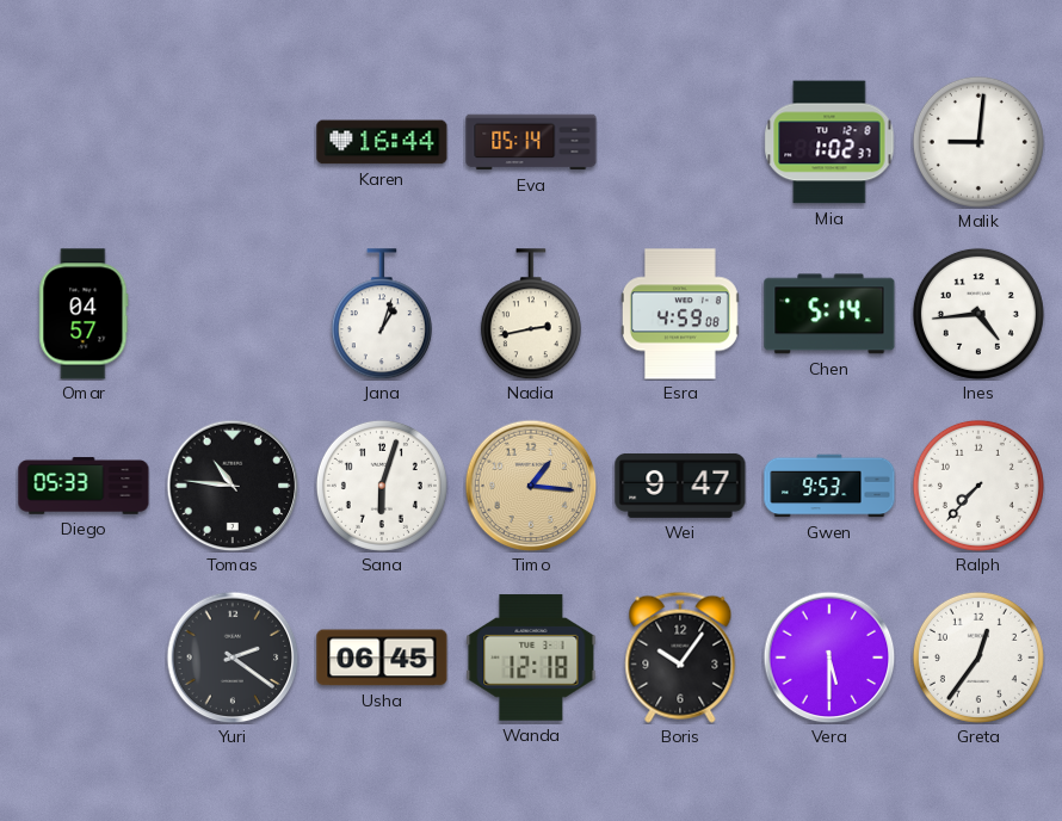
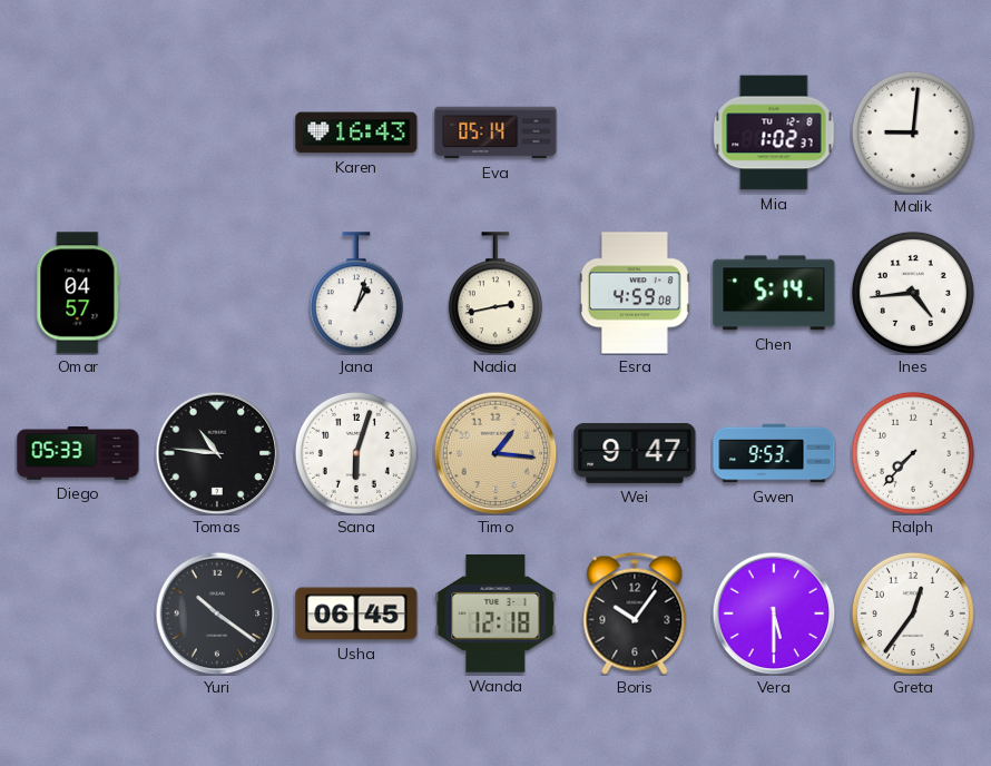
Karen: 16:44 -> 16:43 (356, 132)
Yuri: 2:21 -> 10:21 (217, 613)
